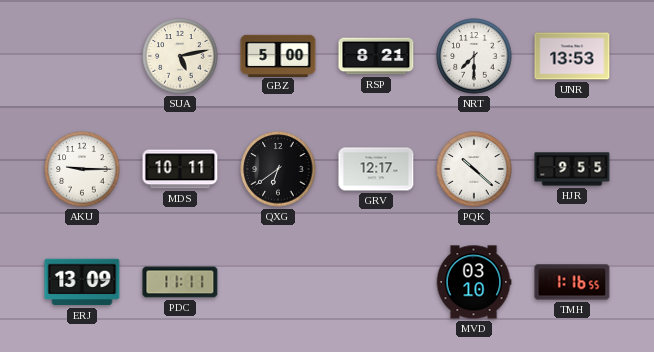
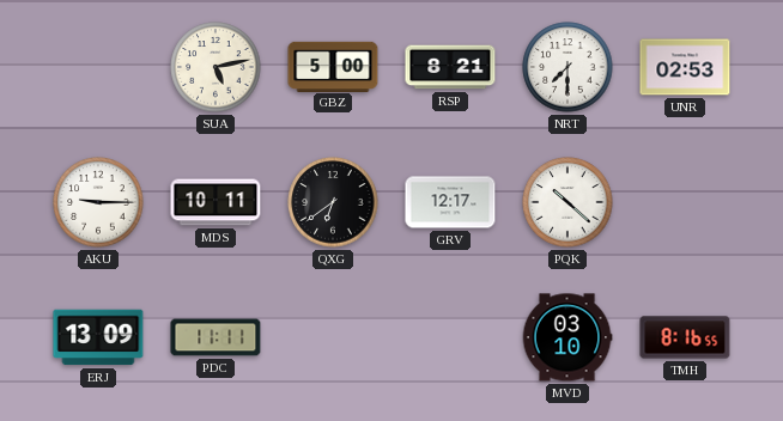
UNR: 13:53 -> 02:53 (685, 67)
HJR: 9:55 -> none (572, 169)
TMH: 1:16 -> 8:16 (685, 337)
